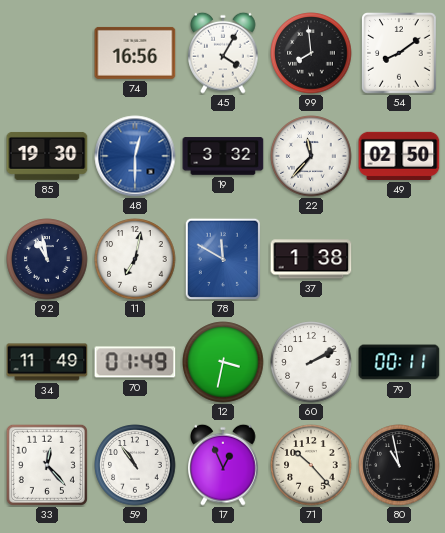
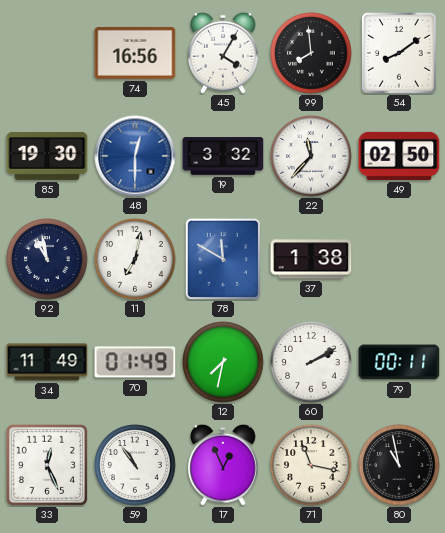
12: 3:32 -> 7:32 (223, 362)
33: 12:23 -> 12:26 (47, 465)
71: 10:23 -> 11:17 (311, 465)
